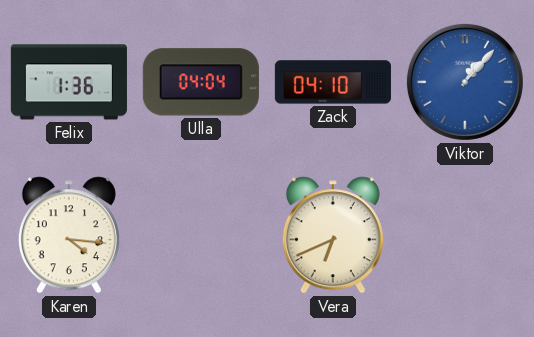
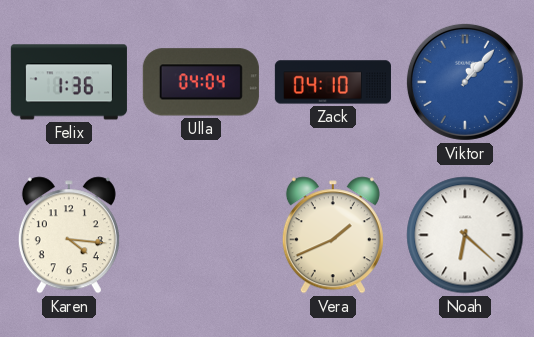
Vera: 6:41 -> 1:41 (333, 235)
Noah: none -> 6:22 (465, 235)
